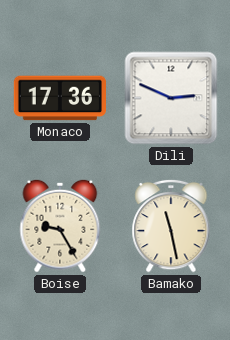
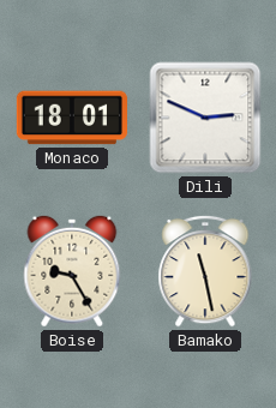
Monaco: 17:36 -> 18:01 (71, 118)
